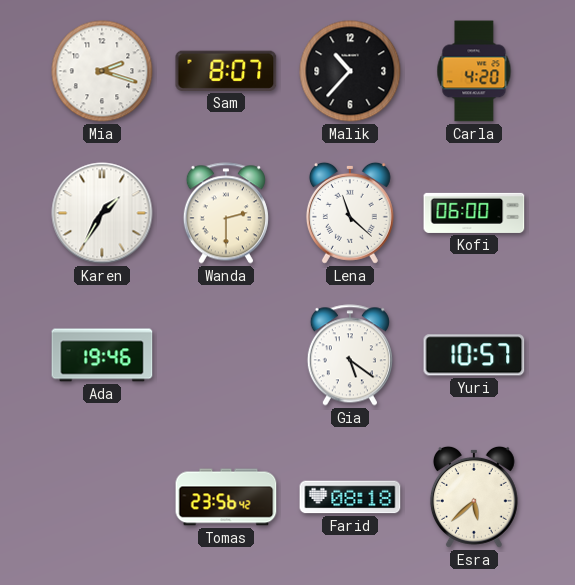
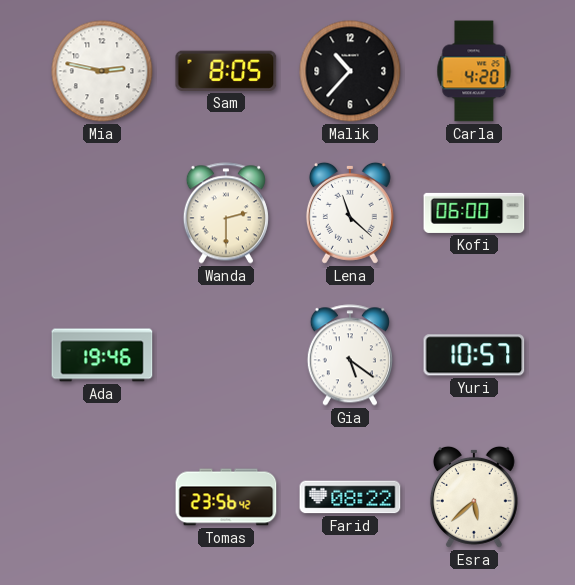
Mia: 2:18 -> 2:47 (102, 71)
Sam: 8:07 -> 8:05 (226, 71)
Karen: 1:35 -> none (102, 213)
Farid: 08:18 -> 08:22 (350, 497)
